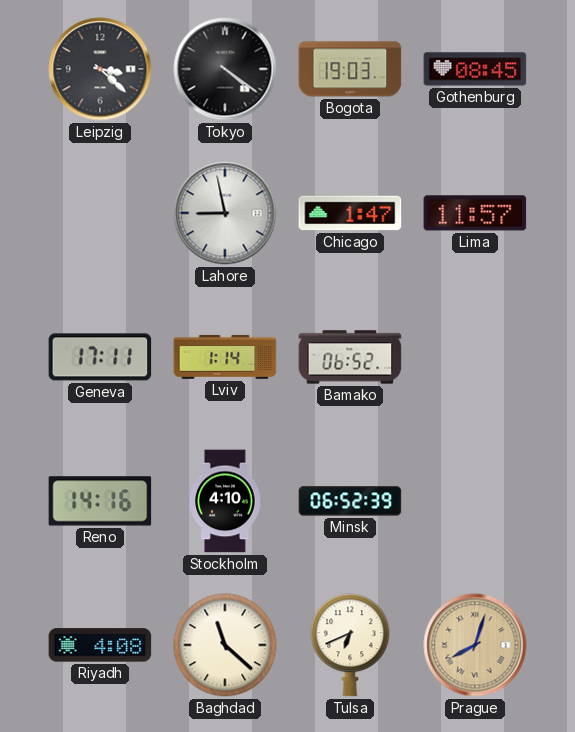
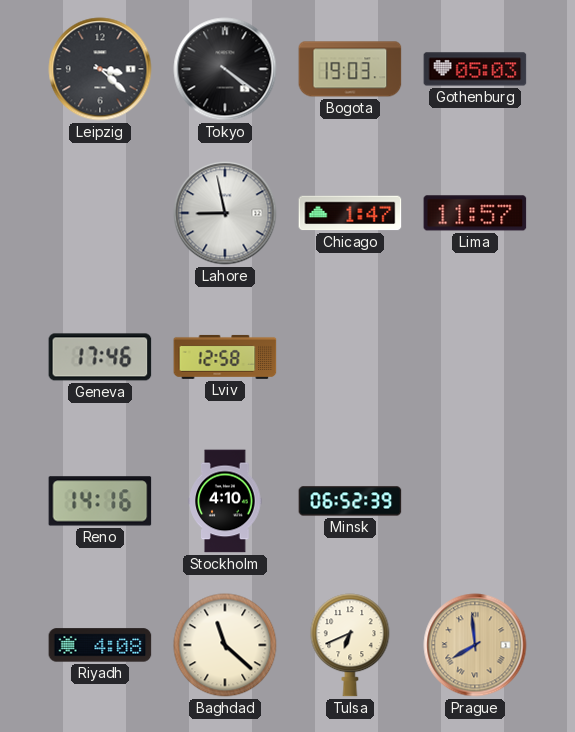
Gothenburg: 08:45 -> 05:03 (475, 69)
Geneva: 17:11 -> 17:46 (100, 357)
Lviv: 1:14 -> 12:58 (225, 357)
Bamako: 06:52 -> none (350, 357)
Prague: 8:03 -> 7:59 (475, 645)
